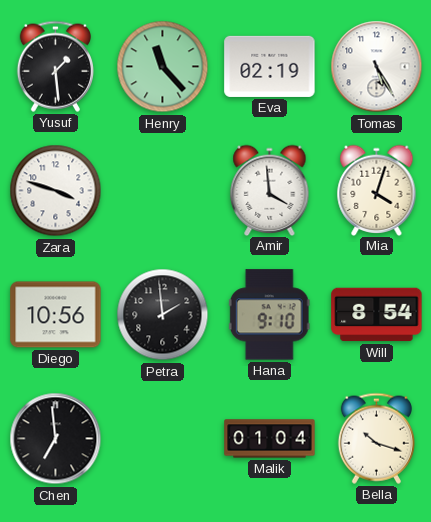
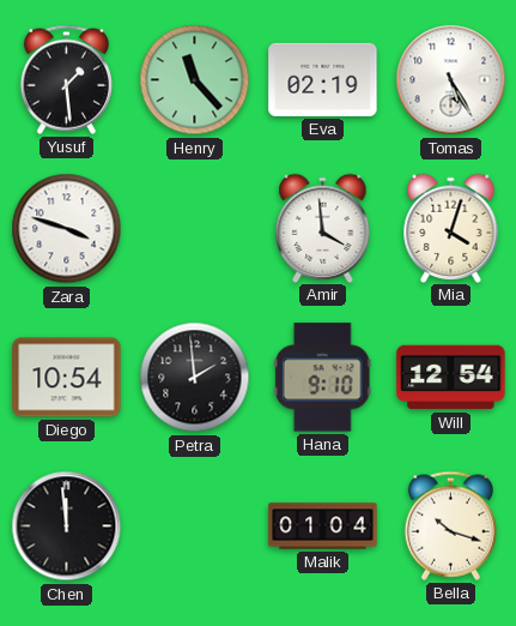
Diego: 10:56 -> 10:54 (67, 378)
Will: 8:54 -> 12:54 (451, 378)
Chen: 6:59 -> 11:59 (67, 526)
